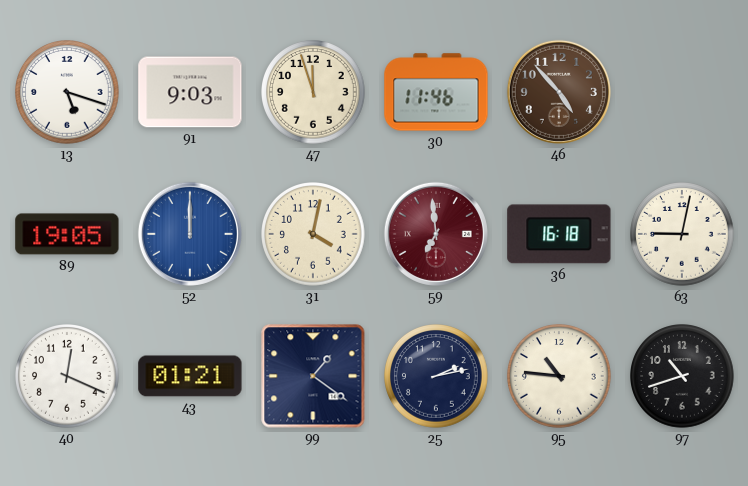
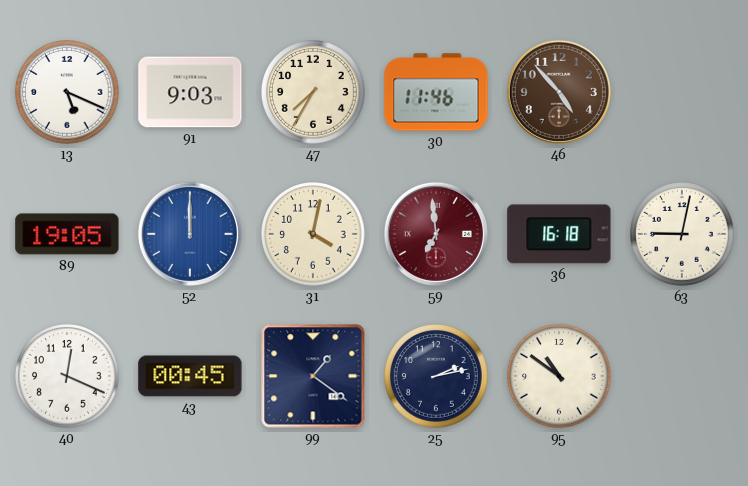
13: 5:18 -> 5:19 (68, 93)
47: 11:57 -> 7:35 (314, 93)
43: 01:21 -> 00:45 (190, 376)
95: 10:46 -> 10:51 (560, 377)
97: 10:42 -> none (683, 377)
